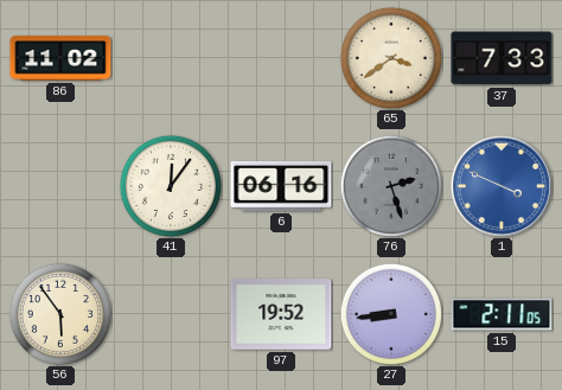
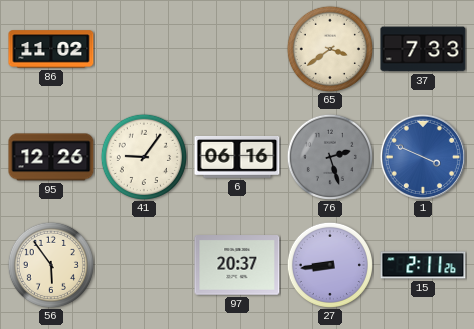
95: none -> 12:26 (51, 157)
41: 12:06 -> 9:06 (143, 156)
97: 19:52 -> 20:37 (237, 265)
15: 2:11:05 -> 2:11:26 (423, 265)
